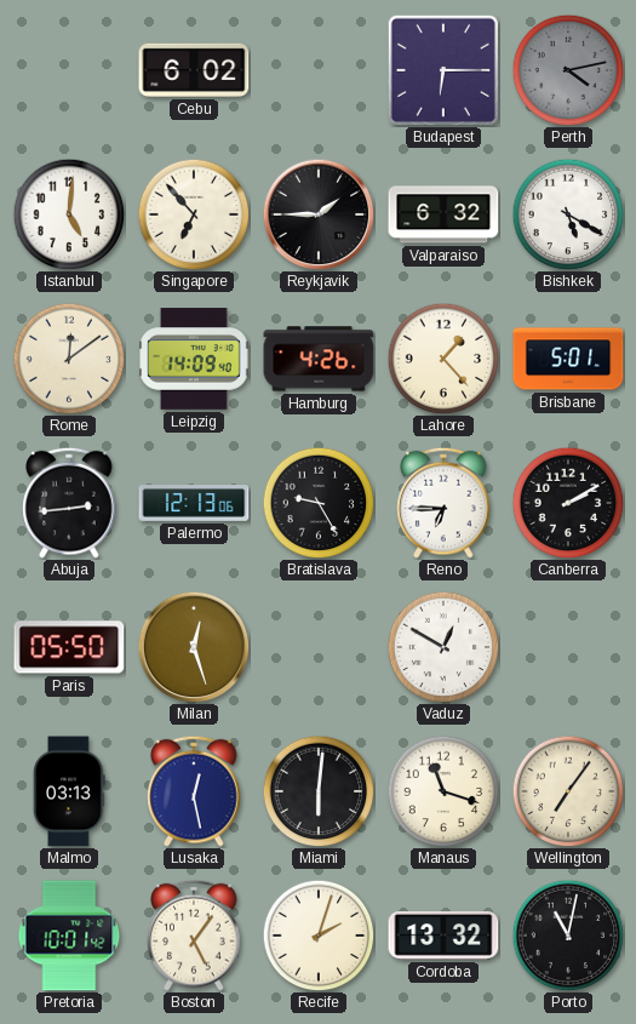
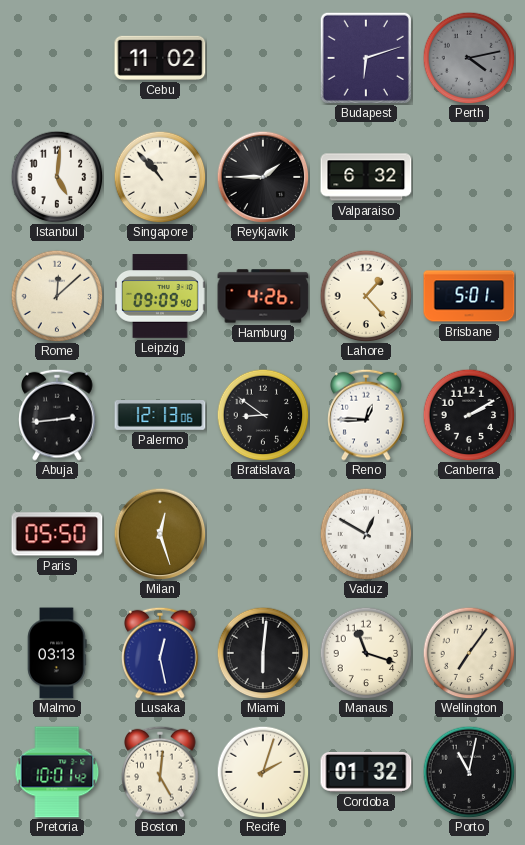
Cebu: 6:02 -> 11:02 (160, 58)
Budapest: 6:15 -> 6:12 (366, 58)
Singapore: 6:53 -> 10:53 (160, 177)
Bishkek: 5:20 -> none (568, 214)
Rome: 12:09 -> 12:08 (57, 296)
Leipzig: 14:09 -> 09:09 (161, 296)
Bratislava: 9:25 -> 8:51 (263, 415)
Reno: 6:45 -> 12:45 (366, 415)
Boston: 5:06 -> 5:01 (160, 772)
Cordoba: 13:32 -> 01:32 (366, 772)
